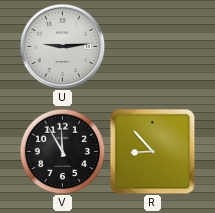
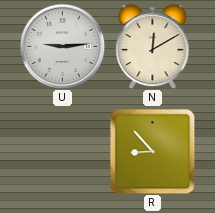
N: none -> 12:10 (153, 46)
V: 11:55 -> none (62, 151)
